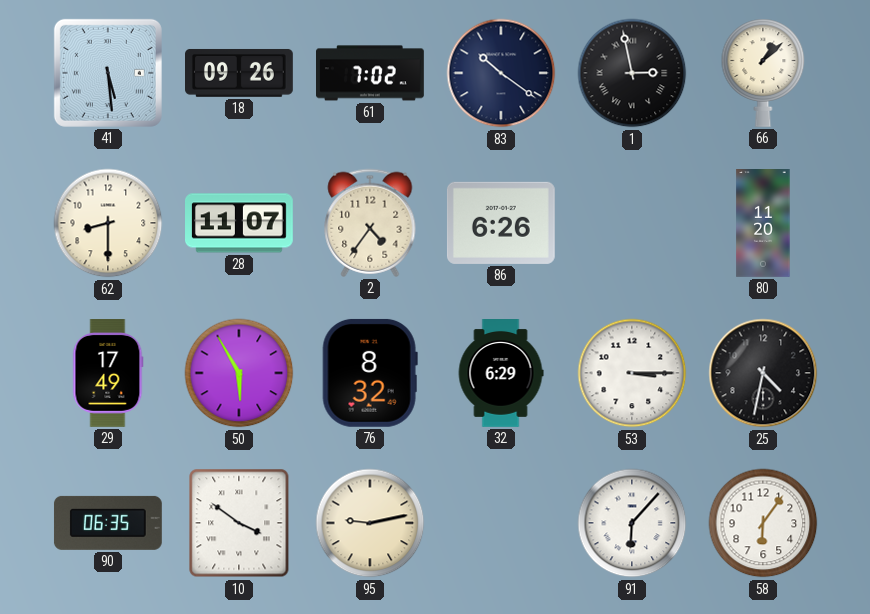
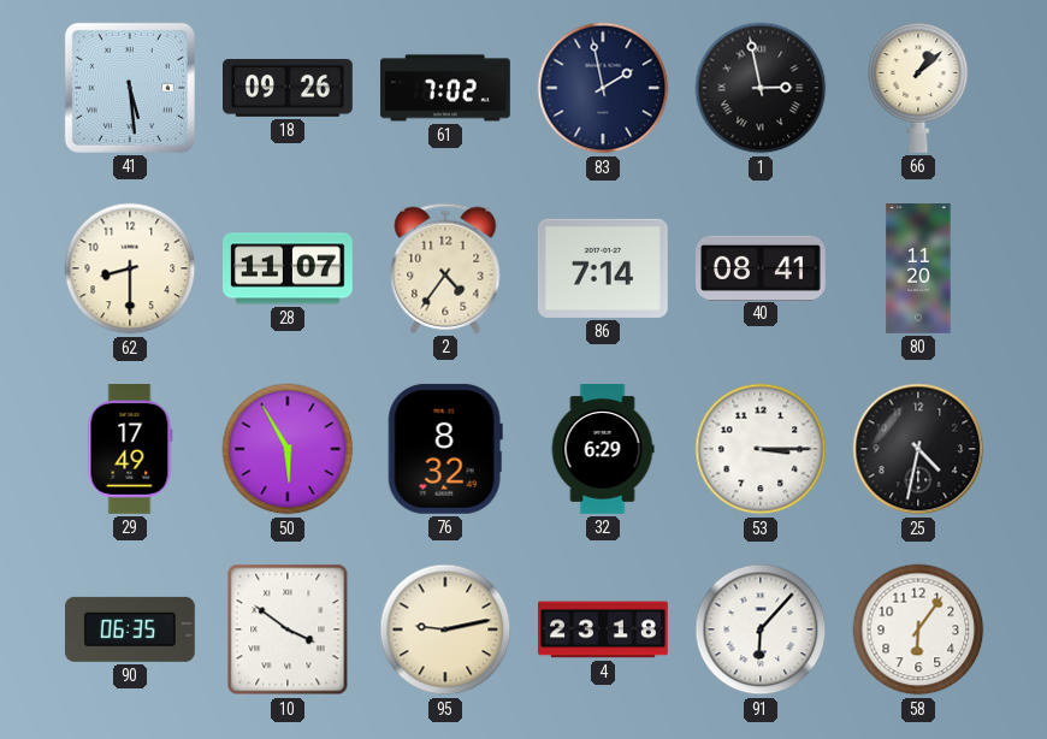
83: 10:21 -> 1:58 (603, 88)
86: 6:26 -> 7:14 (603, 268)
40: none -> 08:41 (762, 267)
4: none -> 23:18 (604, 629)
